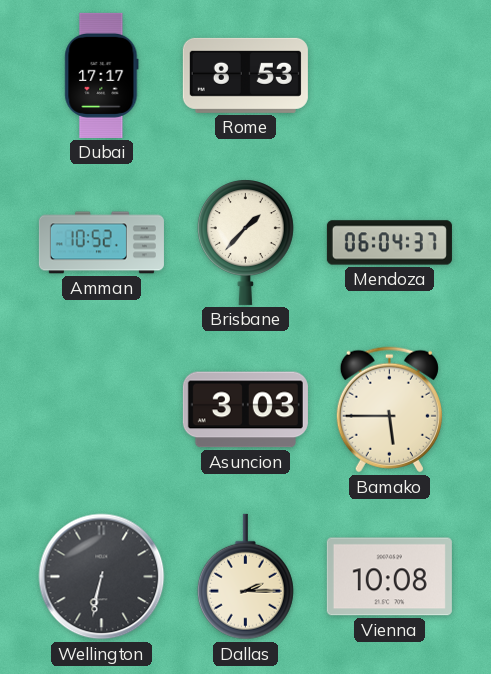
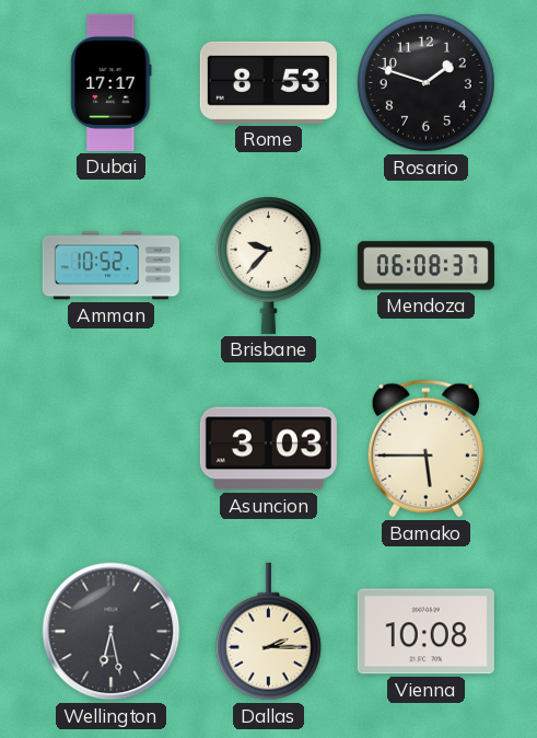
Rosario: none -> 1:48 (425, 82)
Brisbane: 1:37 -> 9:37 (268, 265)
Mendoza: 06:04 -> 06:08 (425, 266)
Wellington: 6:32 -> 6:28 (112, 632)
